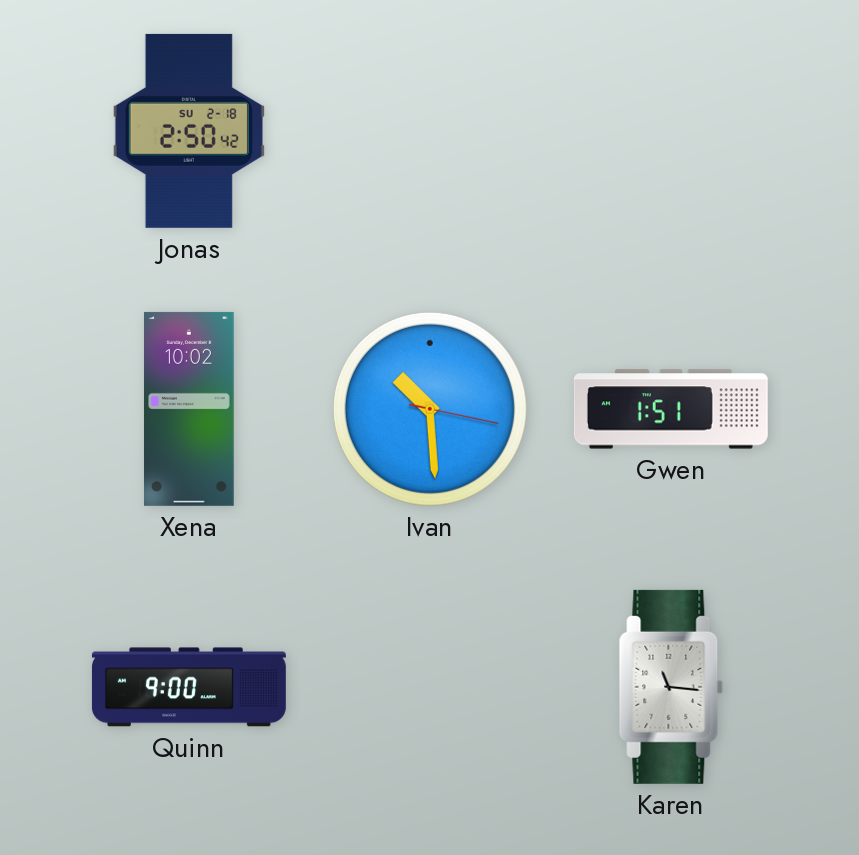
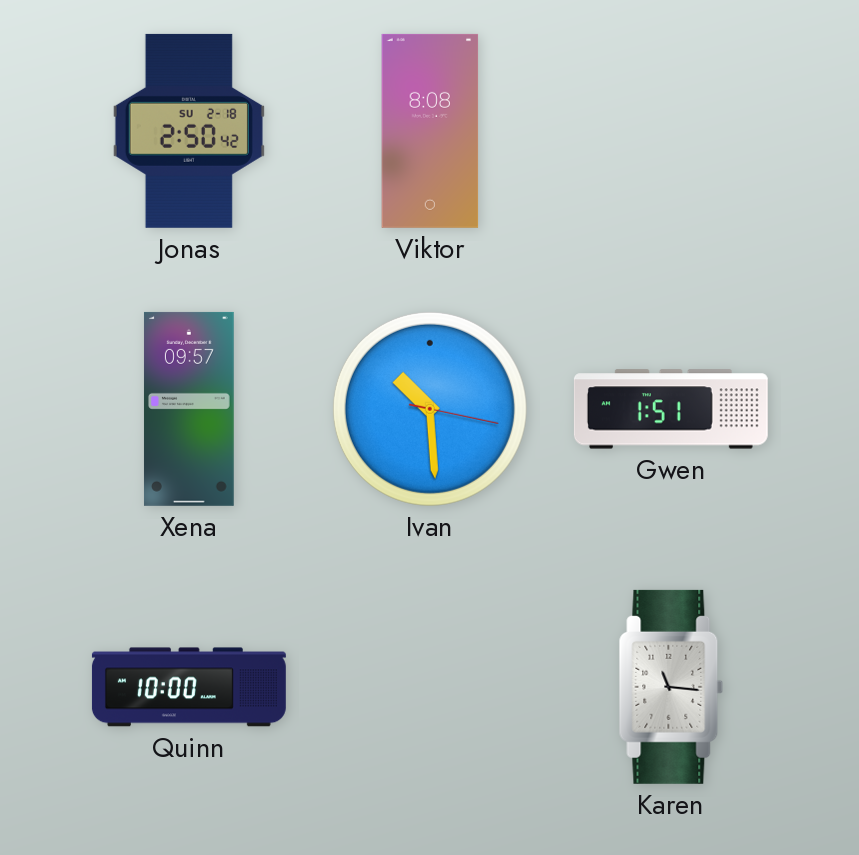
Viktor: none -> 8:08 (430, 131)
Xena: 10:02 -> 09:57 (189, 409)
Quinn: 9:00 -> 10:00 (189, 687)
